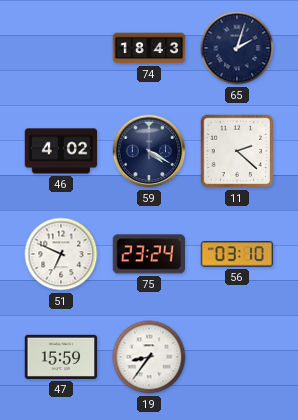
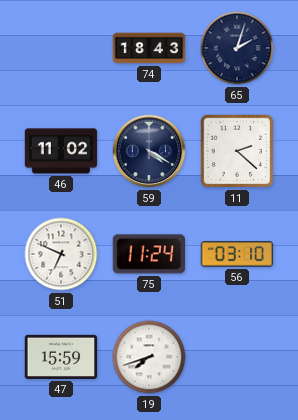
46: 4:02 -> 11:02 (61, 151)
75: 23:24 -> 11:24 (148, 254)
19: 8:36 -> 7:42 (149, 357)
